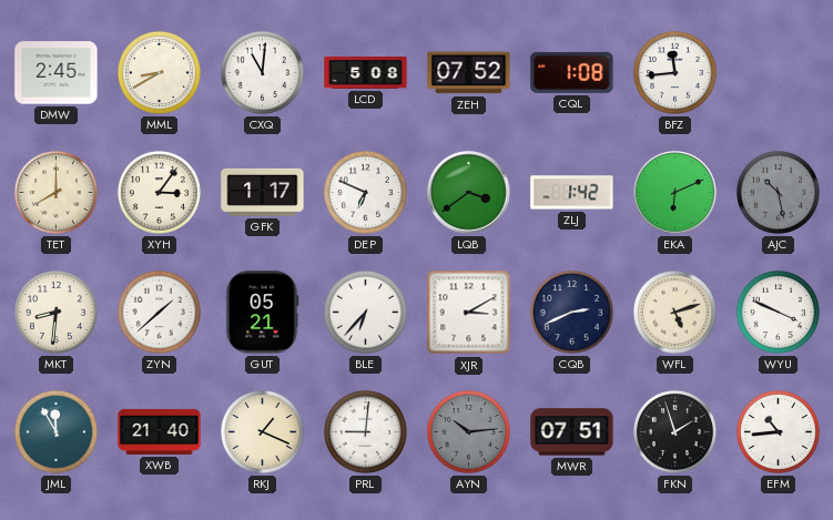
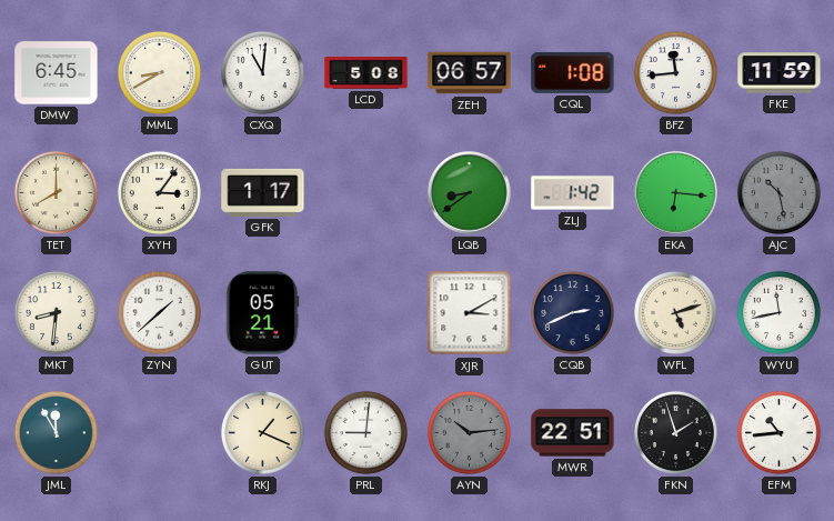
DMW: 2:45 -> 6:45 (57, 73)
ZEH: 07:52 -> 06:57 (470, 73)
FKE: none -> 11:59 (780, 73)
DEP: 6:49 -> none (365, 192)
LQB: 3:39 -> 8:39 (470, 193)
EKA: 6:11 -> 6:16 (676, 193)
BLE: 6:37 -> none (365, 312)
WYU: 3:49 -> 11:43 (778, 312)
XWB: 21:40 -> none (160, 431)
MWR: 07:51 -> 22:51 (573, 433)
